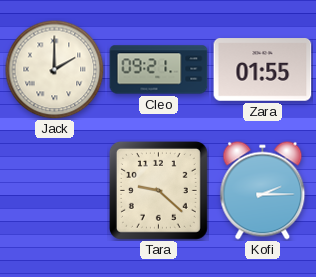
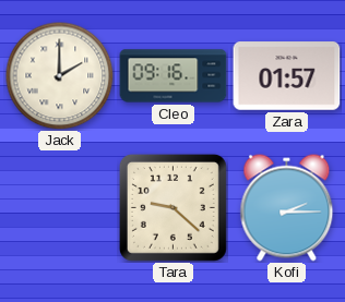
Cleo: 09:21 -> 09:16 (174, 76)
Zara: 01:55 -> 01:57 (287, 76)
